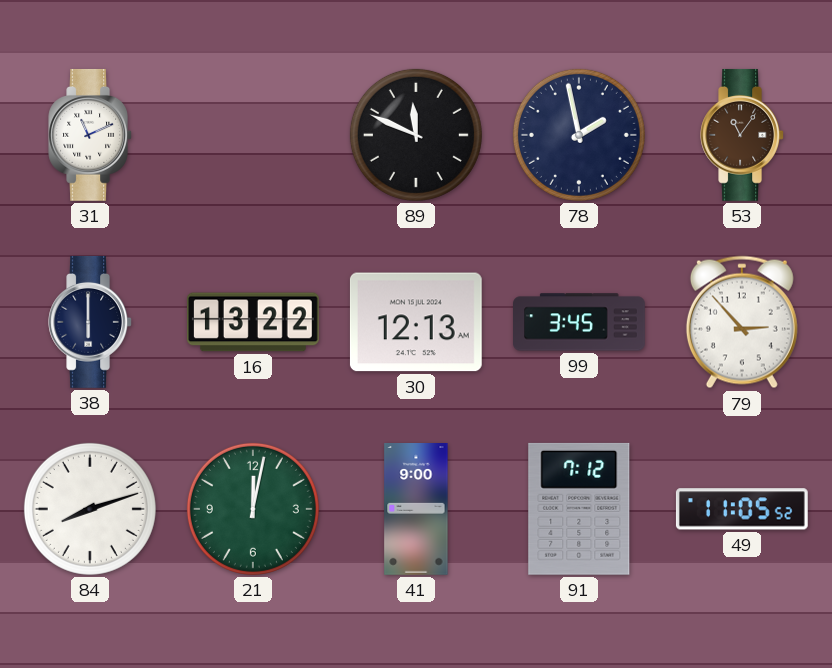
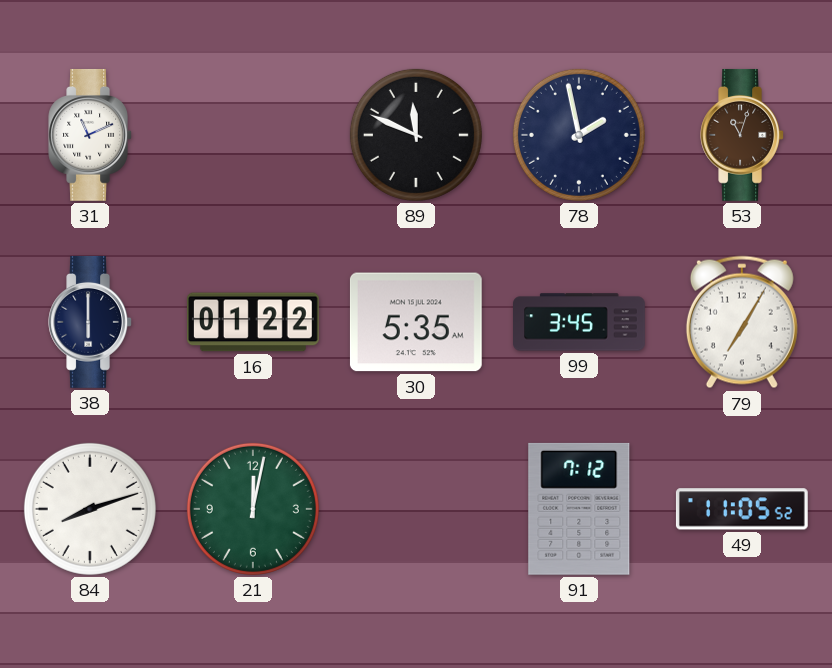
53: 11:06 -> 11:03 (742, 135)
16: 13:22 -> 01:22 (253, 322)
30: 12:13 -> 5:35 (416, 322)
79: 2:53 -> 7:05 (742, 322)
41: 9:00 -> none (416, 510)
